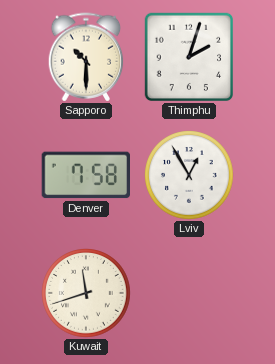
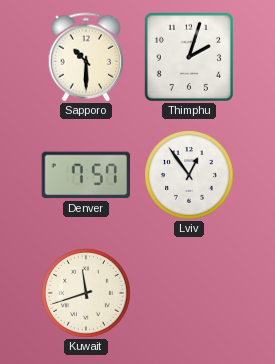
Denver: 7:58 -> 7:57 (85, 175)
Lviv: 12:55 -> 12:54 (190, 176)
